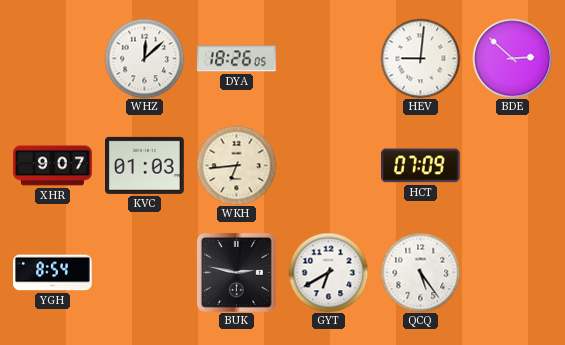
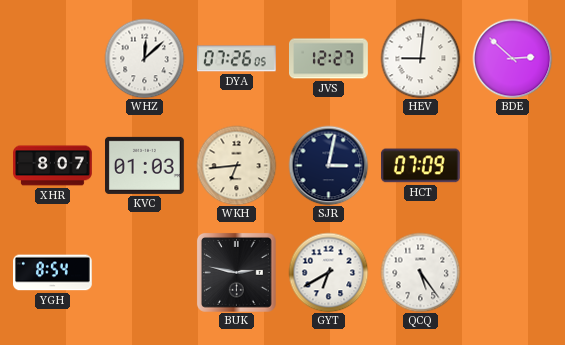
DYA: 18:26 -> 07:26 (236, 59)
JVS: none -> 12:27 (329, 59)
XHR: 9:07 -> 8:07 (53, 166)
SJR: none -> 3:02 (328, 165)
